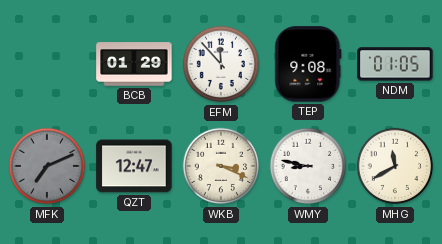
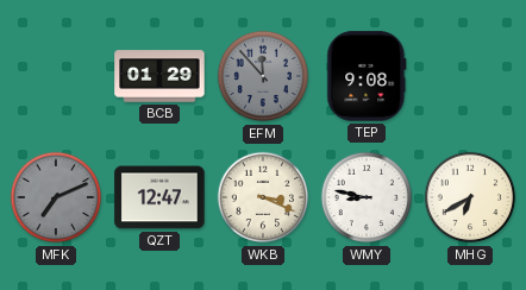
EFM dial: white -> grey (263, 76)
NDM: 01:05 -> none (395, 64)
MHG: 11:40 -> 6:40 (470, 197)
